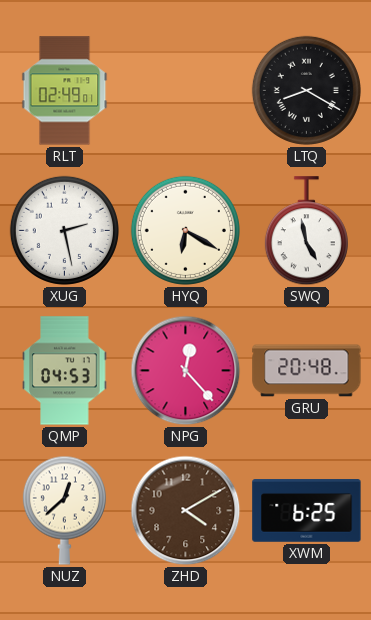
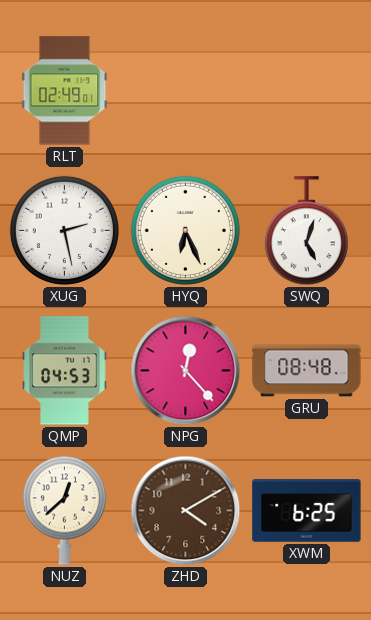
LTQ: 8:20 -> none (306, 90)
HYQ: 6:20 -> 6:26 (185, 230)
SWQ: 4:58 -> 5:03 (306, 231)
GRU: 20:48 -> 08:48 (307, 371)
